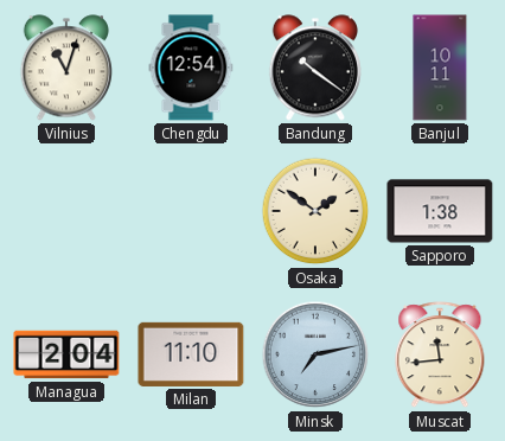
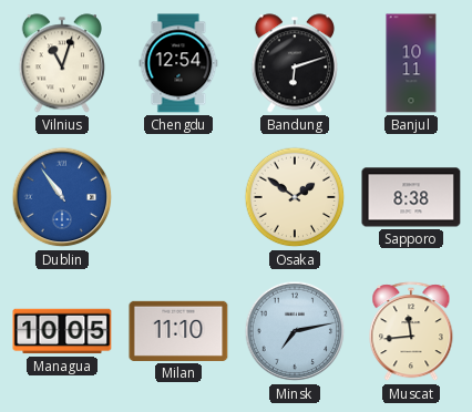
Bandung: 10:21 -> 6:12 (295, 63)
Dublin: none -> 10:54 (62, 197)
Sapporo: 1:38 -> 8:38 (411, 197)
Managua: 2:04 -> 10:05 (62, 331)
